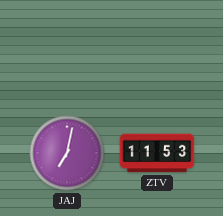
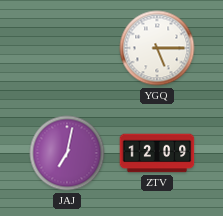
YGQ: none -> 5:15 (157, 48)
ZTV: 11:53 -> 12:09 (157, 153)
